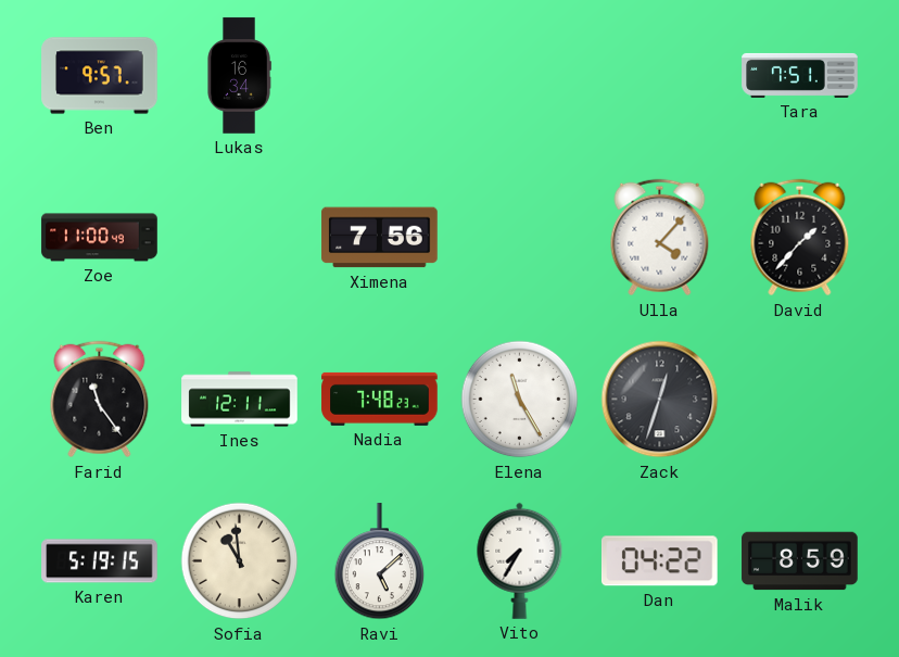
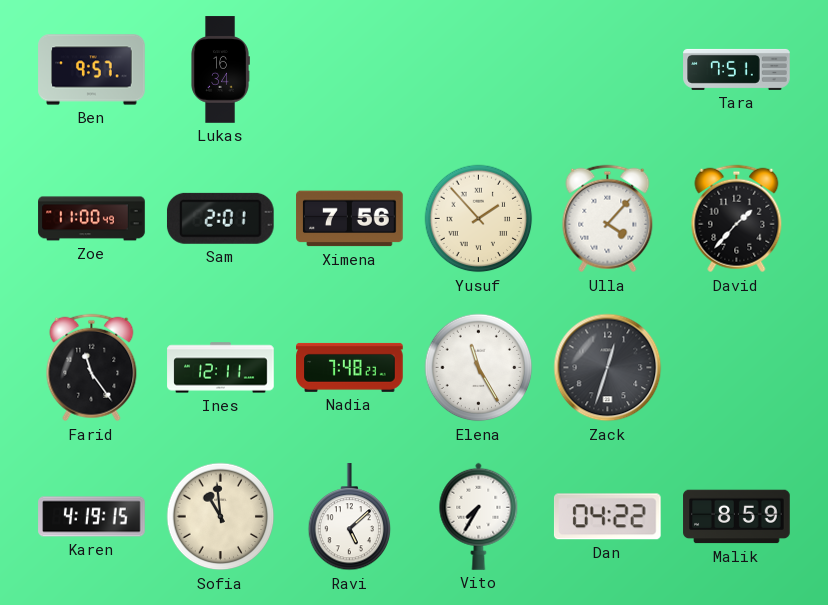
Sam: none -> 2:01 (220, 218)
Yusuf: none -> 1:53 (479, 219)
Karen: 5:19 -> 4:19 (92, 517)
